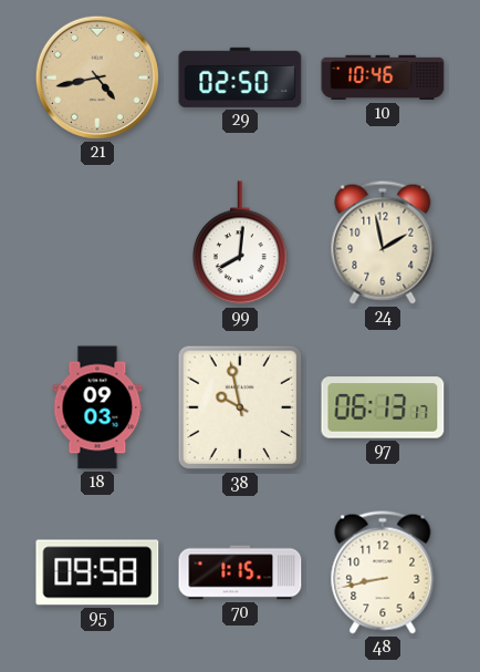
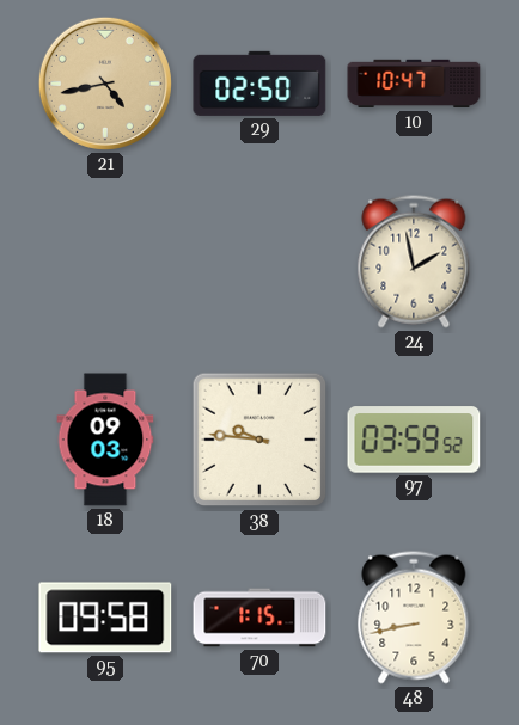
10: 10:46 -> 10:47 (414, 84)
99: 8:01 -> none (241, 244)
38: 9:58 -> 9:46 (259, 440)
97: 06:13 -> 03:59 (414, 440)
